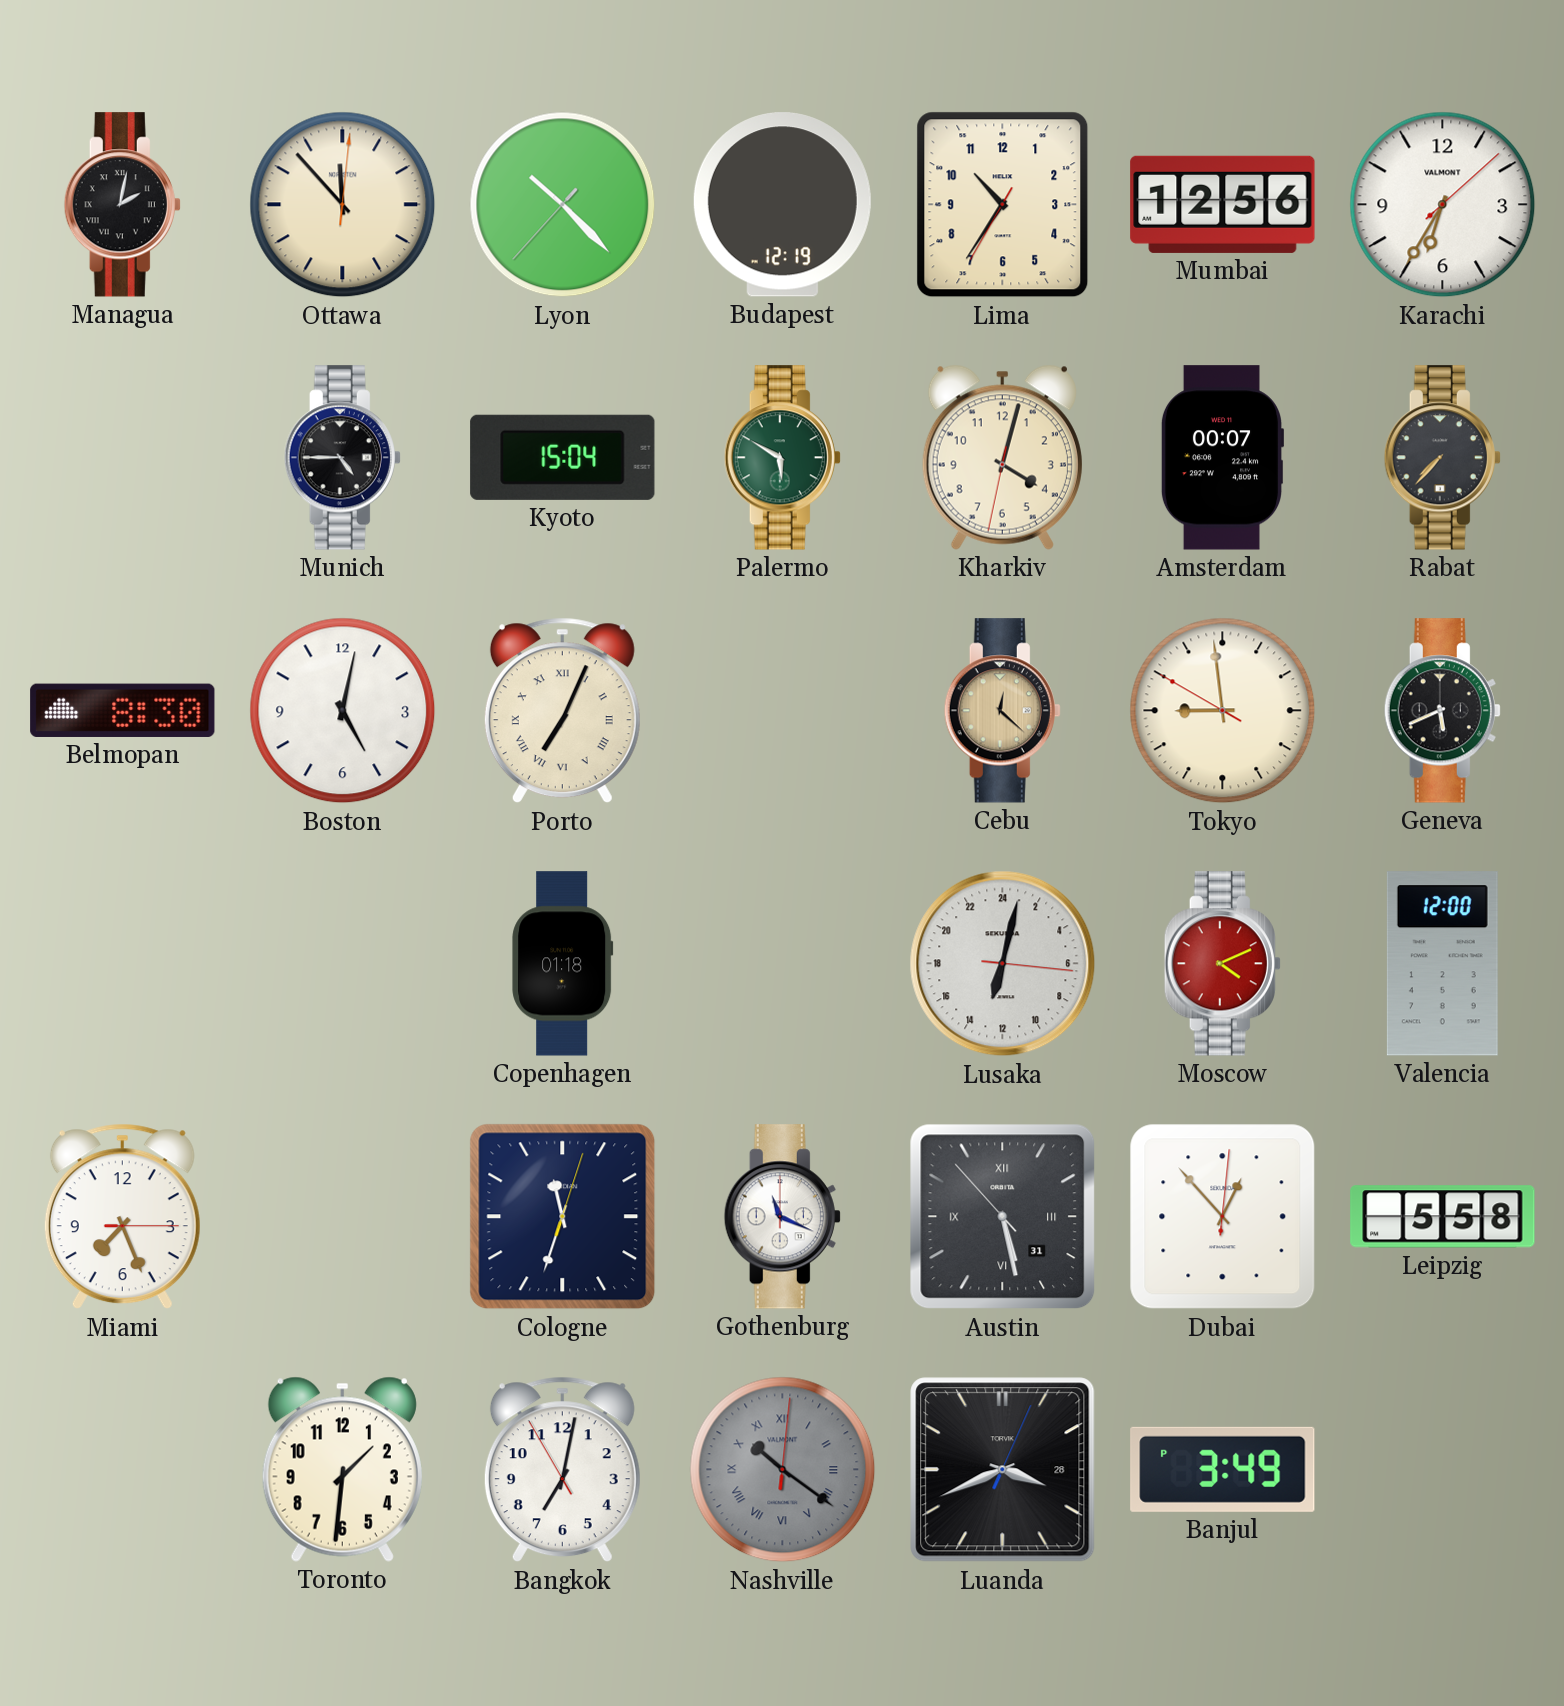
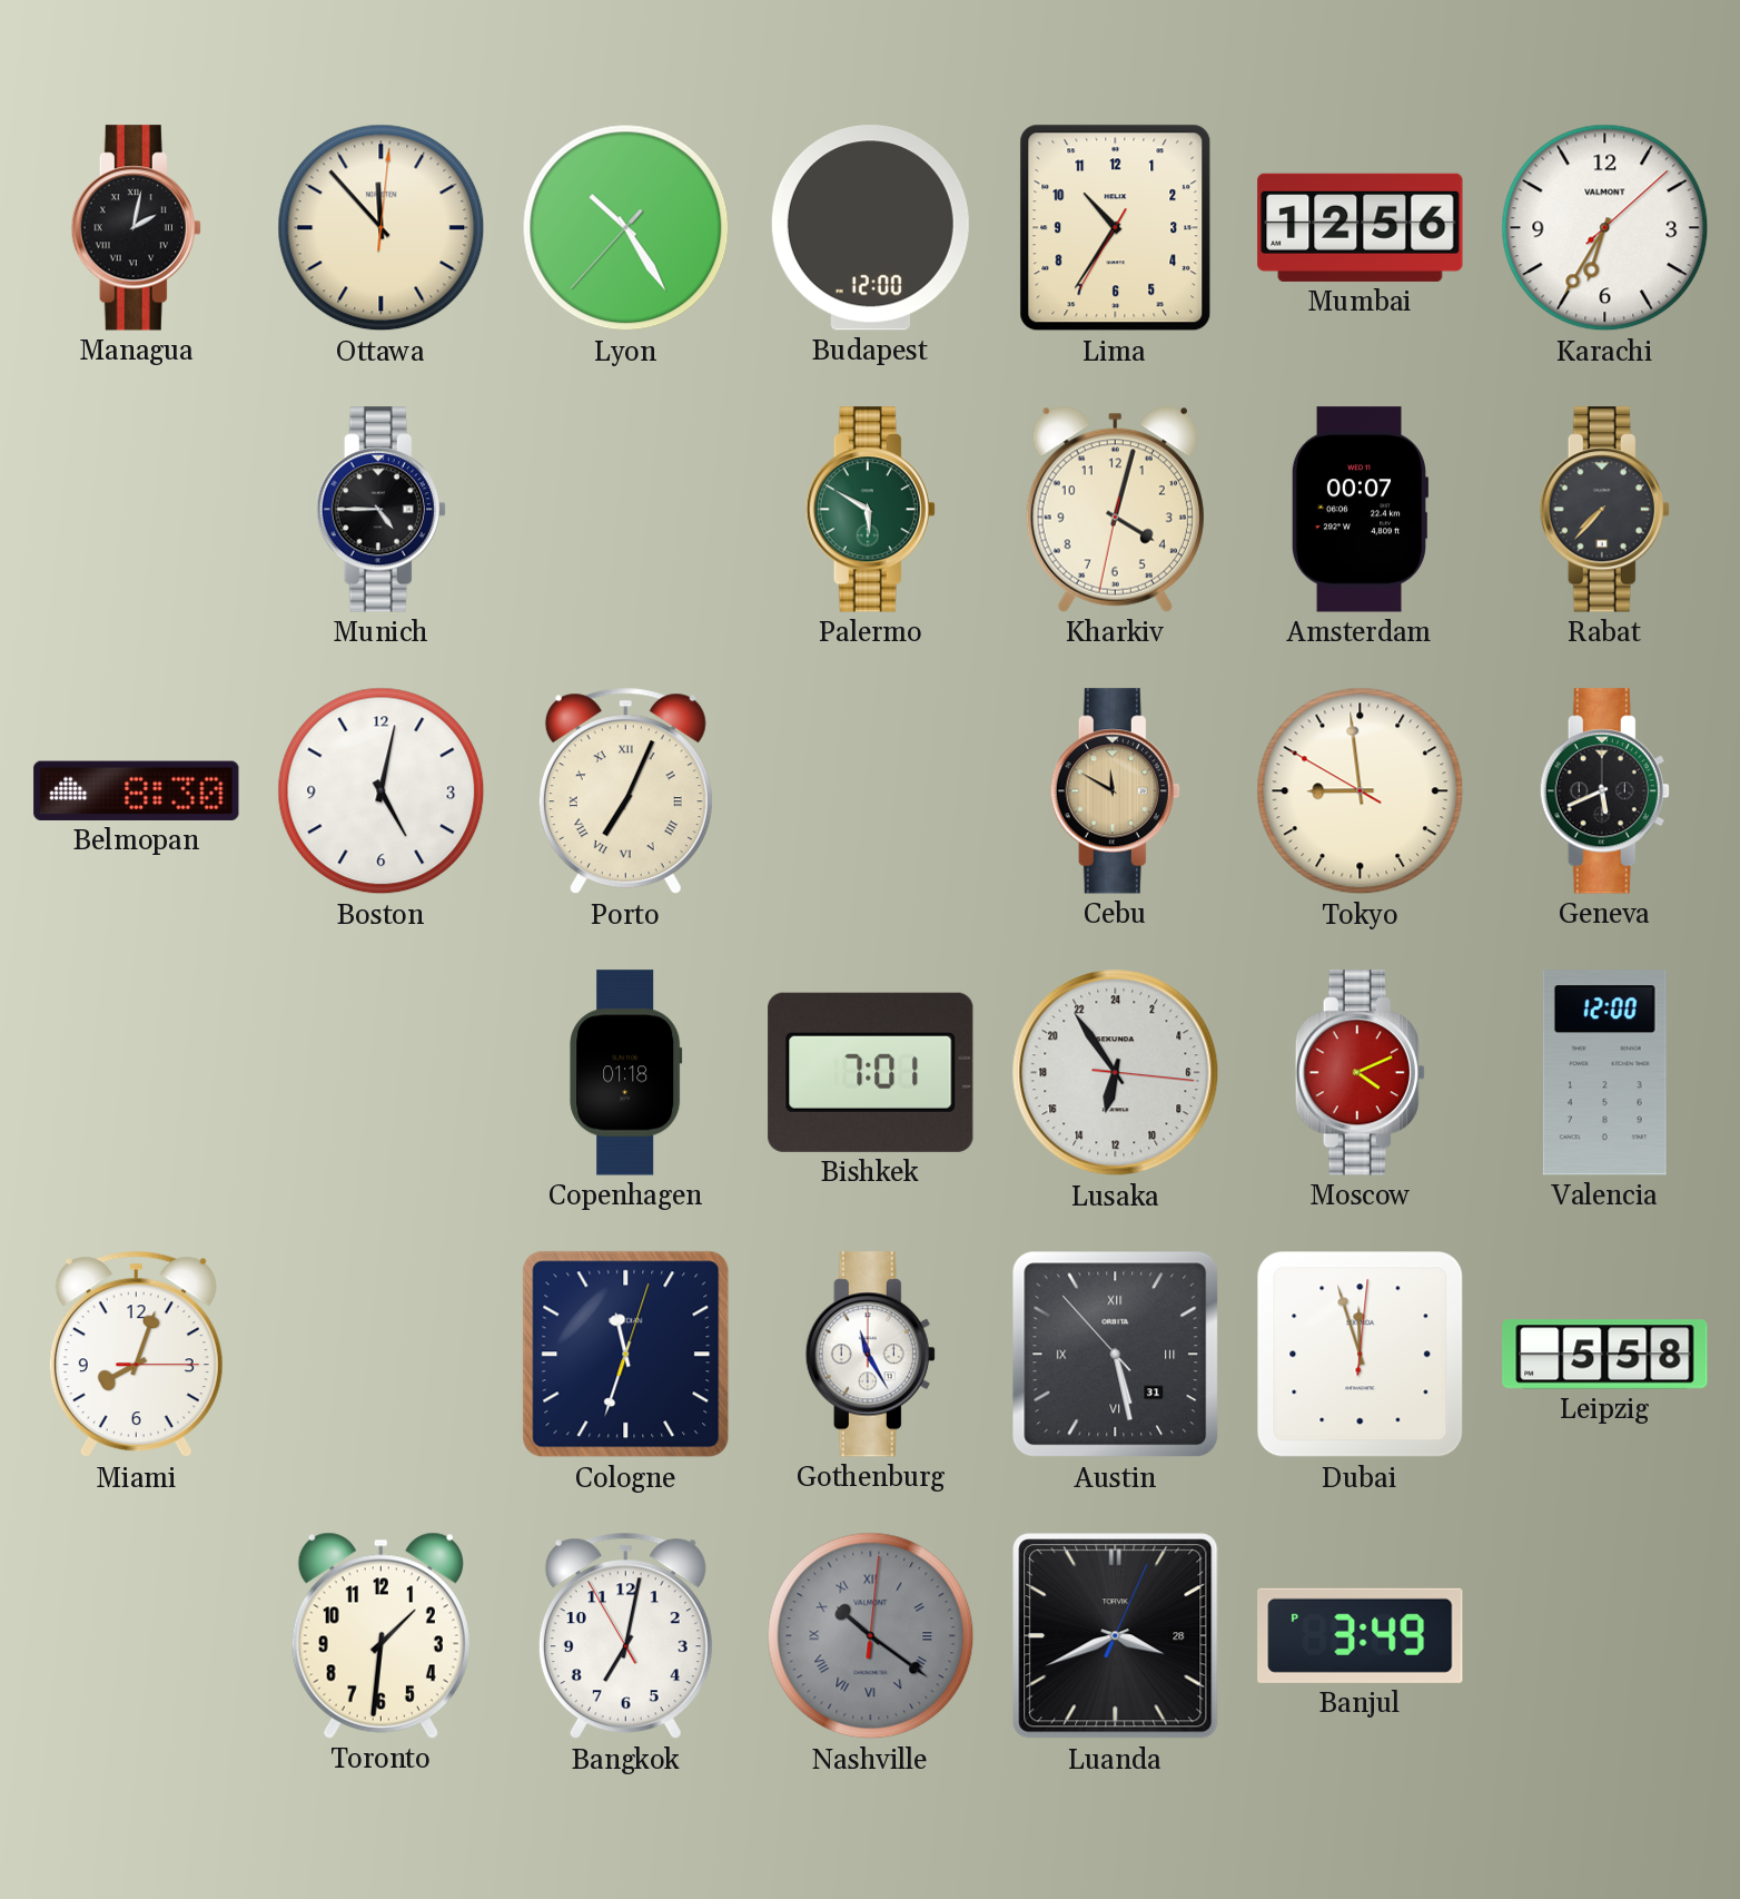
Lyon: 10:22 -> 10:24 (626, 228)
Budapest: 12:19 -> 12:00 (870, 228)
Kyoto: 15:04 -> none (563, 457)
Cebu: 12:22 -> 11:50 (1115, 791)
Bishkek: none -> 7:01 (871, 1072)
Lusaka: 13:02 -> 12:54 (1116, 1073)
Miami: 7:26 -> 8:03 (136, 1355)
Gothenburg: 11:19 -> 11:25 (870, 1355)
Dubai: 12:53 -> 11:57 (1361, 1355)
